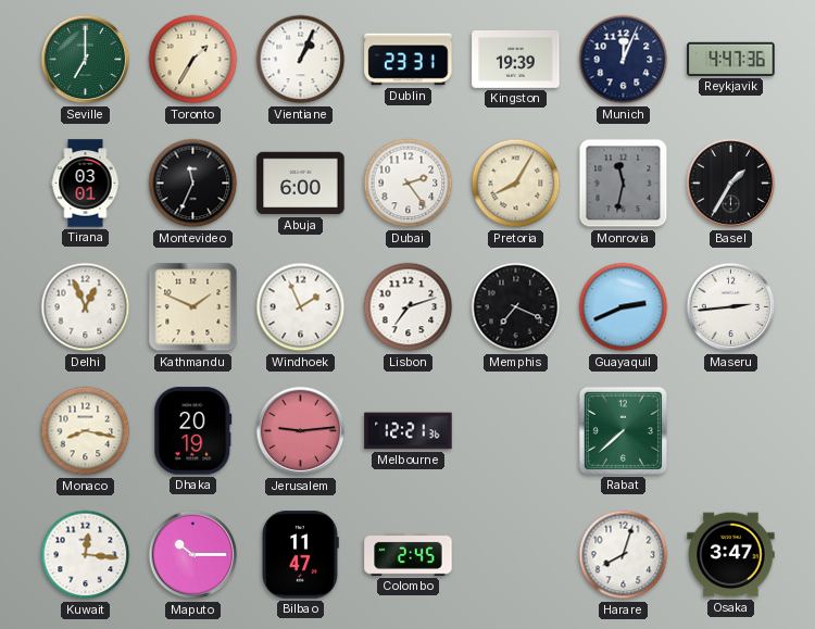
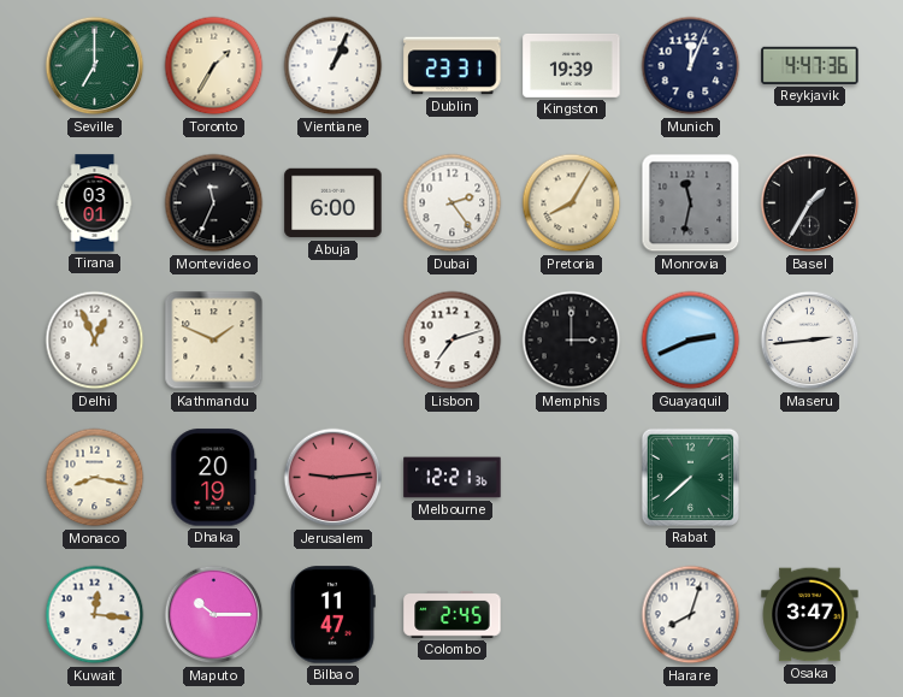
Windhoek: 1:56 -> none (301, 307)
Memphis: 7:19 -> 3:00 (572, 341)
